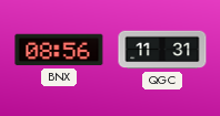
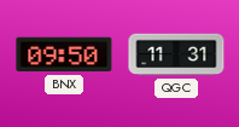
BNX: 08:56 -> 09:50 (64, 54)
